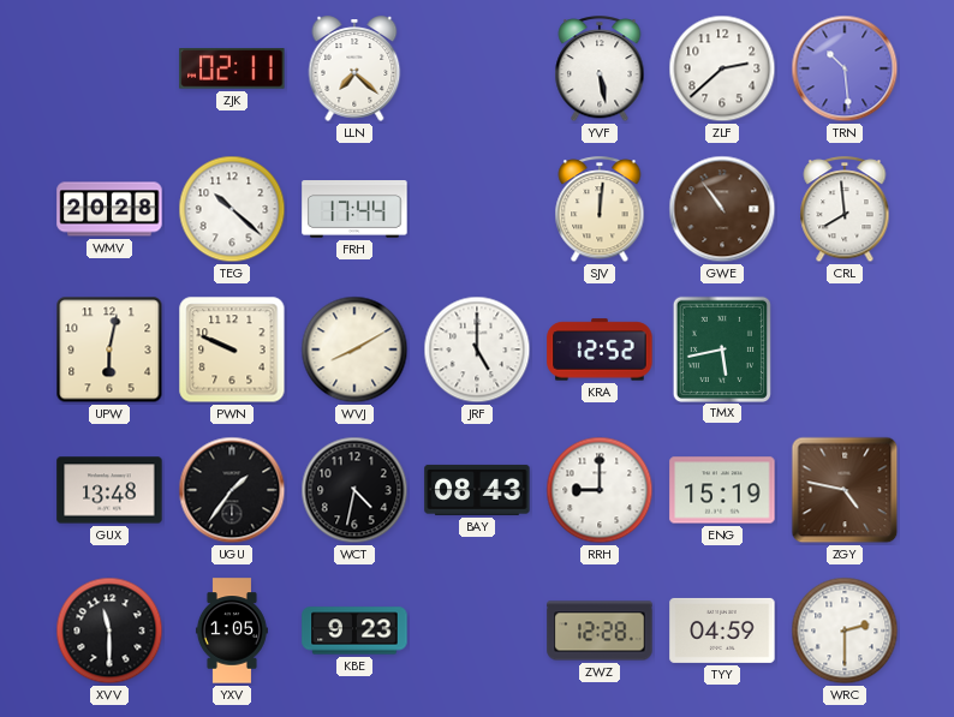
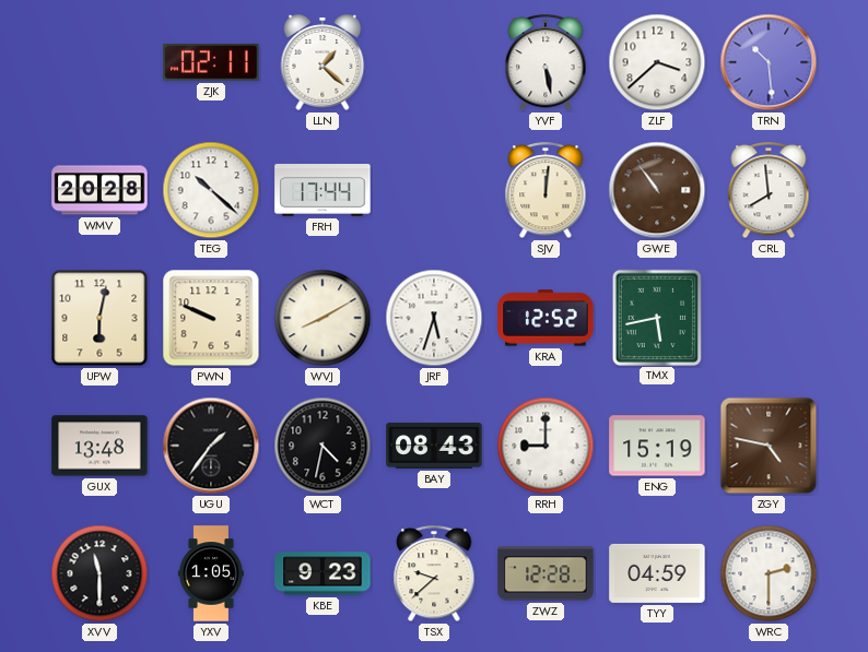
LLN: 7:22 -> 1:22 (322, 62)
ZLF: 2:38 -> 3:38 (657, 62)
JRF: 5:00 -> 5:33 (434, 318)
TSX: none -> 9:38 (434, 574)
